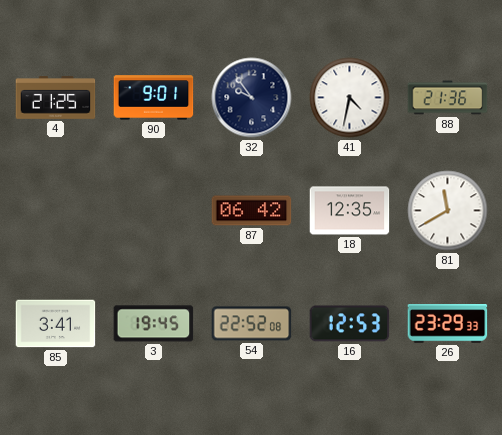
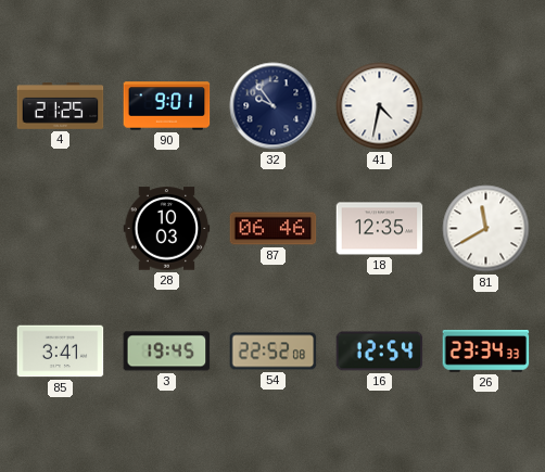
88: 21:36 -> none (448, 98)
28: none -> 10:03 (167, 229)
87: 06:42 -> 06:46 (274, 229)
16: 12:53 -> 12:54 (380, 352)
26: 23:29 -> 23:34 (486, 352)
